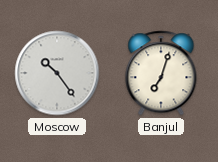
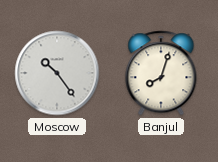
Banjul: 7:03 -> 8:03 (161, 73)
